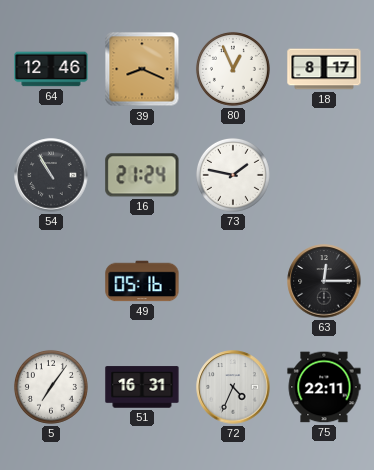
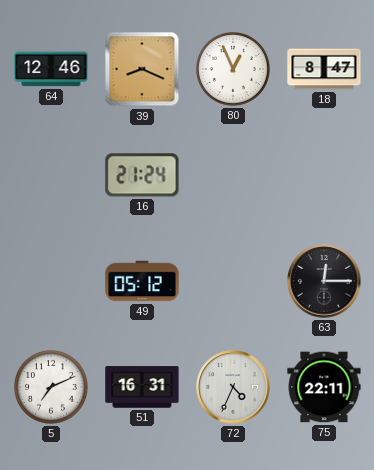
18: 8:17 -> 8:47 (324, 69)
54: 10:55 -> none (51, 175)
73: 1:47 -> none (233, 175)
49: 05:16 -> 05:12 (142, 281)
5: 7:06 -> 7:11 (51, 387)
